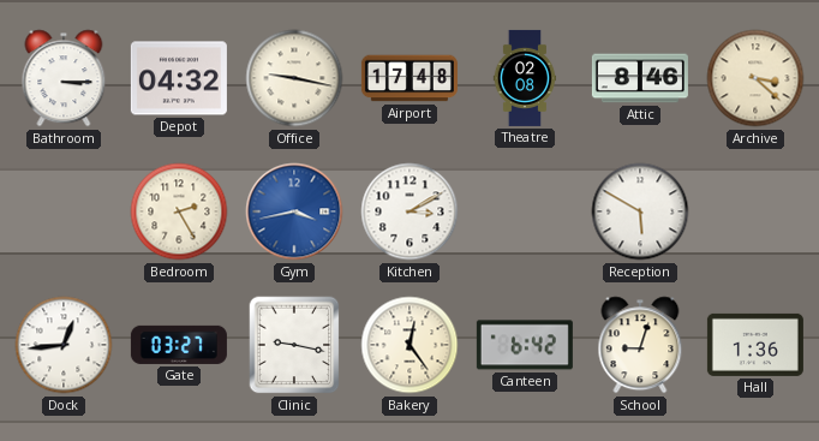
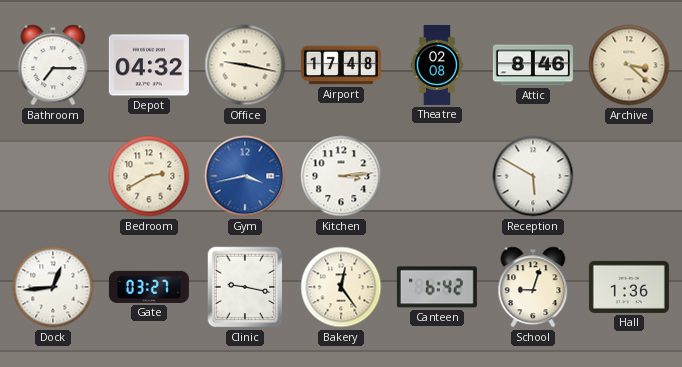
Bathroom: 3:15 -> 7:15 (53, 65)
Bedroom: 2:25 -> 2:40 (149, 176)
Kitchen: 3:10 -> 3:14 (341, 176)
